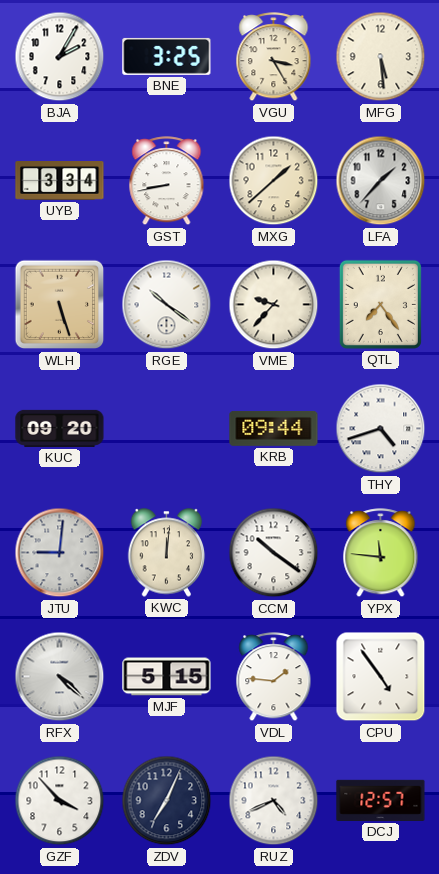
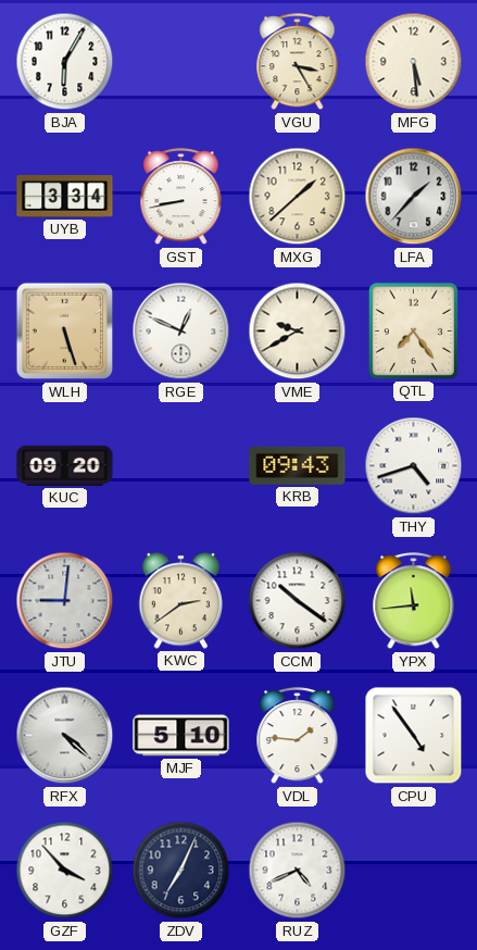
BJA: 2:05 -> 6:05 (65, 62)
BNE: 3:25 -> none (167, 56)
RGE: 10:21 -> 12:49 (181, 332)
VME: 9:37 -> 9:40 (298, 332)
KRB: 09:44 -> 09:43 (298, 465)
KWC: 12:01 -> 2:39 (181, 601)
YPX: 11:46 -> 11:44 (414, 601)
MJF: 5:15 -> 5:10 (181, 736)
DCJ: 12:57 -> none (381, 800)
